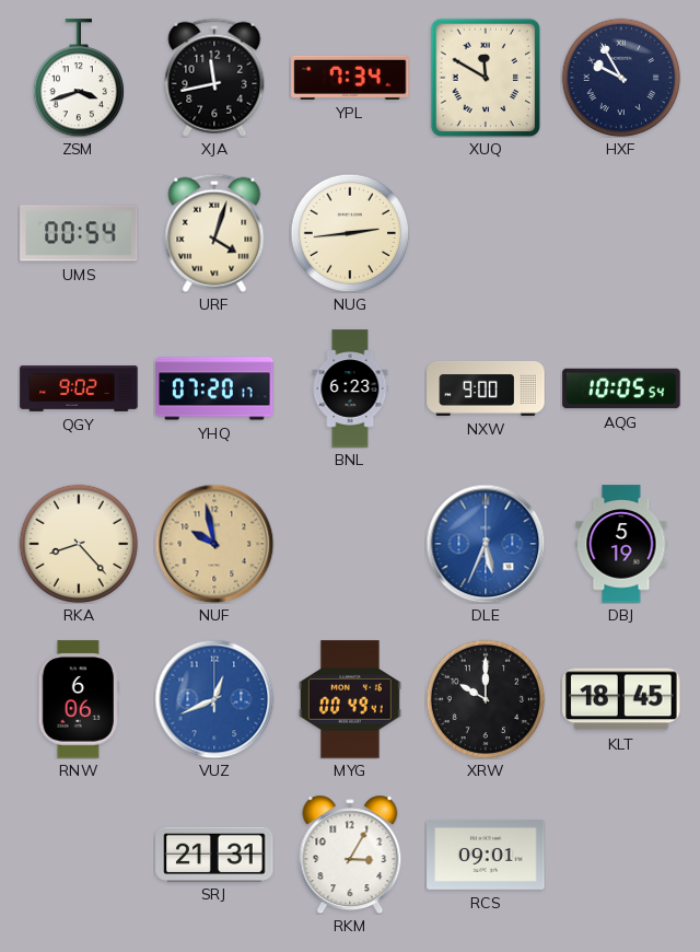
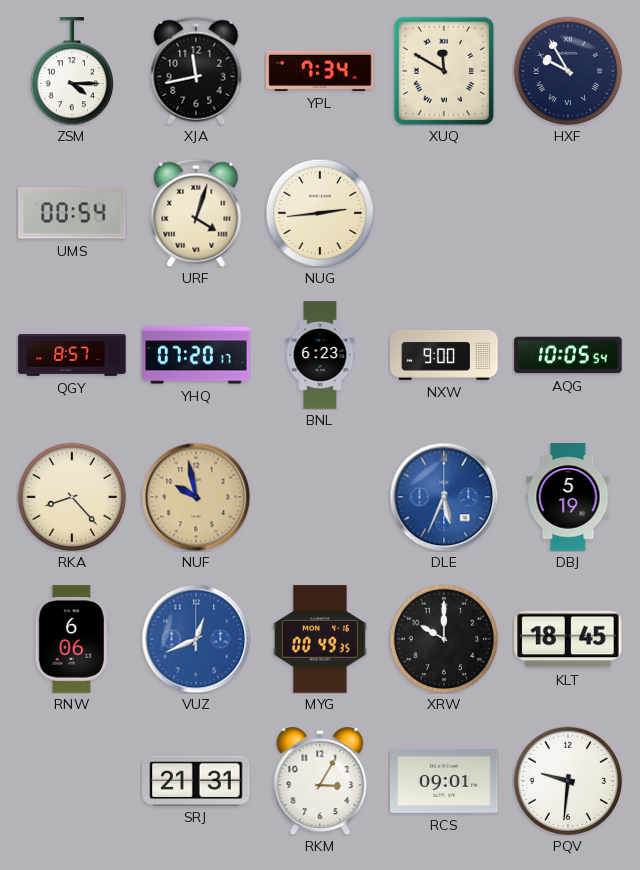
ZSM: 3:42 -> 4:15 (71, 71)
QGY: 9:02 -> 8:57 (72, 355)
MYG: 00:49:41 -> 00:49:35 (320, 639)
PQV: none -> 9:31 (568, 781)
